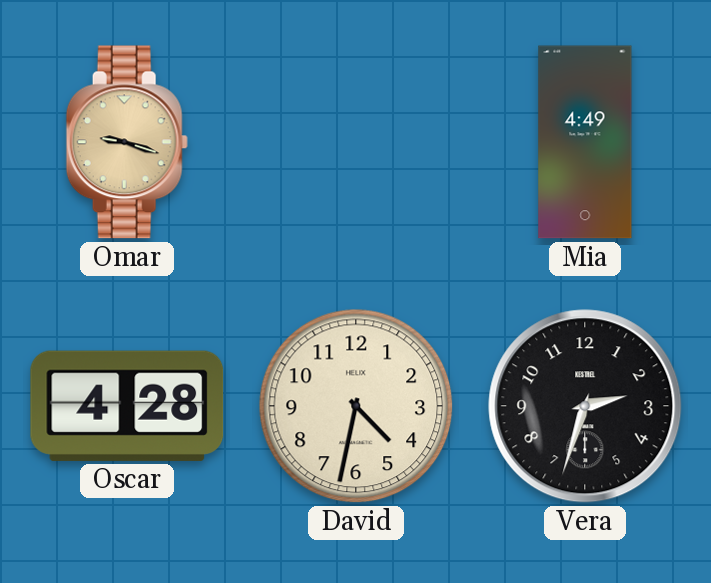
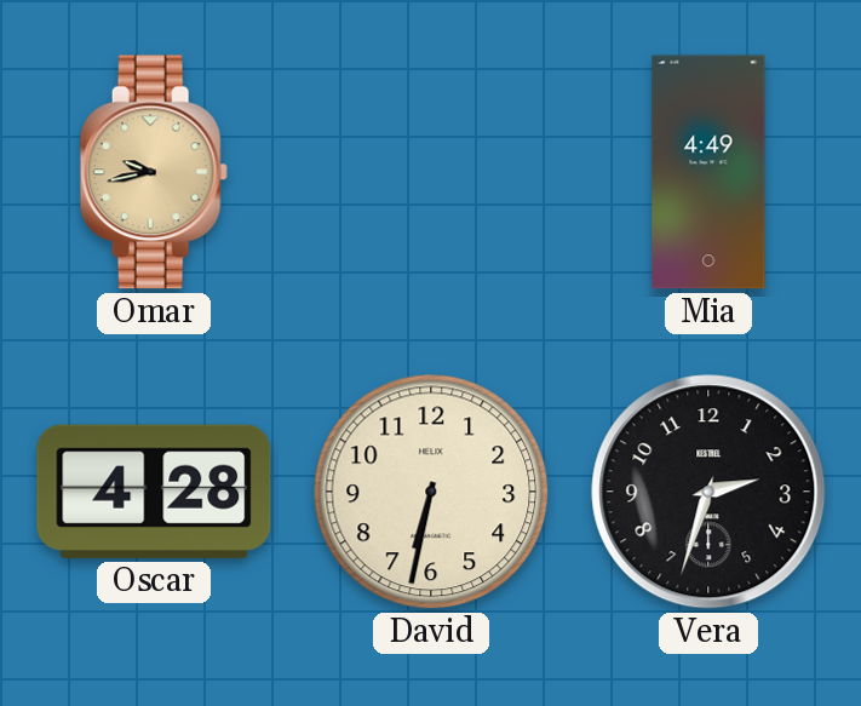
Omar: 9:18 -> 9:43 (154, 172)
David: 4:32 -> 6:32 (431, 492)
